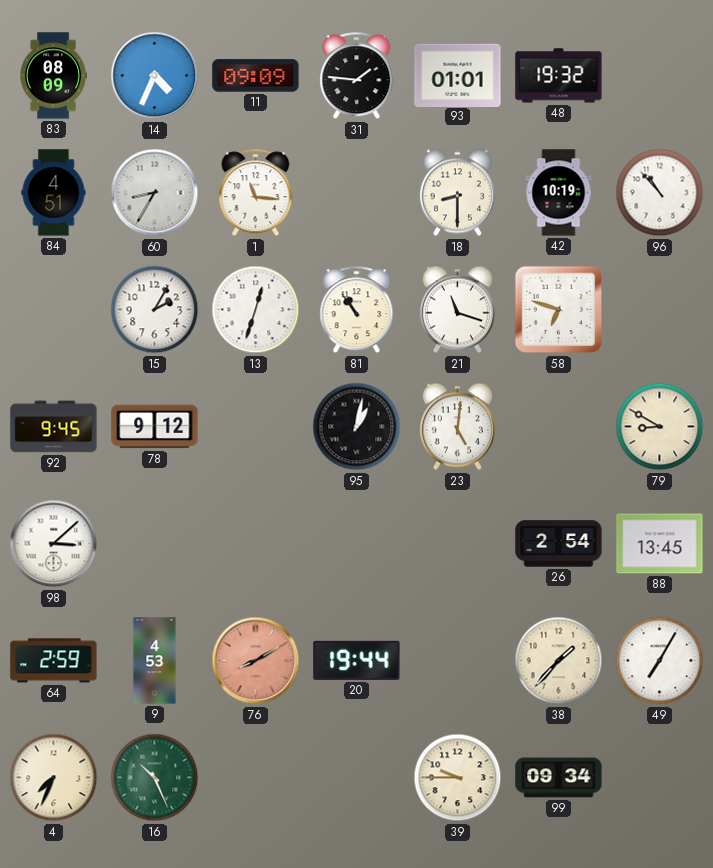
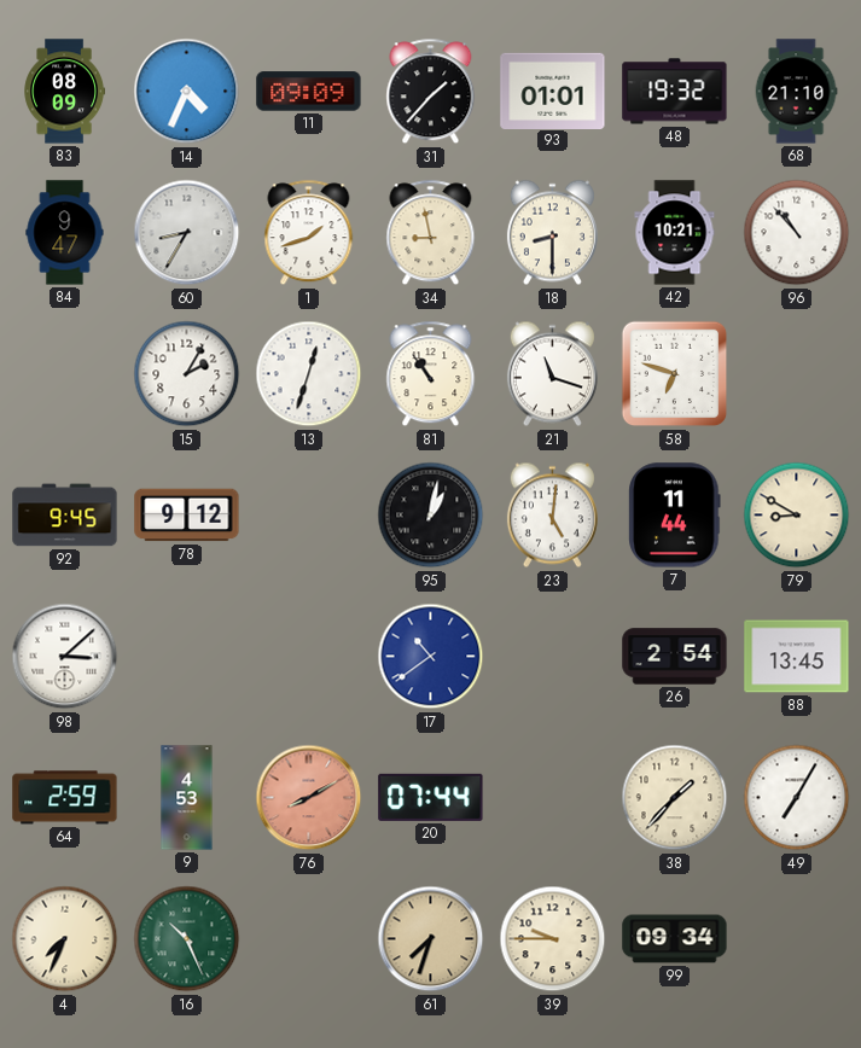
31: 1:46 -> 1:37 (431, 92)
68: none -> 21:10 (796, 92)
84: 4:51 -> 9:47 (65, 233)
1: 11:16 -> 1:42 (309, 233)
34: none -> 8:58 (431, 233)
42: 10:19 -> 10:21 (675, 233)
7: none -> 11:44 (675, 516)
17: none -> 10:39 (431, 657)
20: 19:44 -> 07:44 (431, 797)
61: none -> 7:33 (431, 939)
